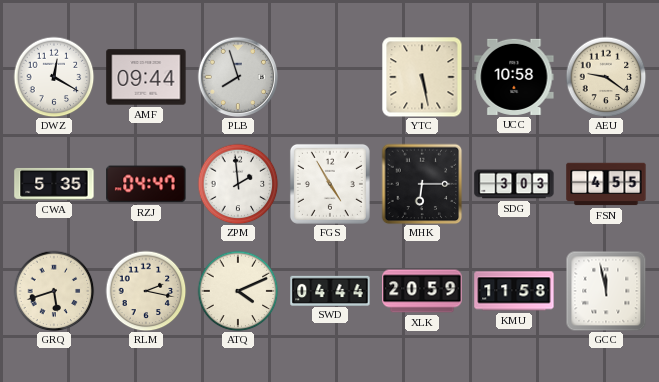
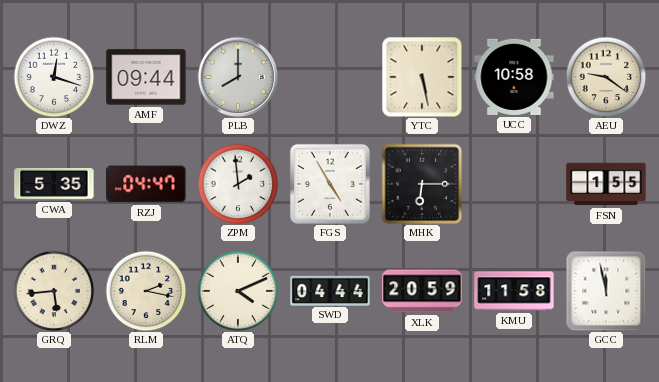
DWZ: 12:20 -> 12:18 (54, 77)
PLB: 7:57 -> 8:00 (237, 76)
SDG: 3:03 -> none (514, 184)
FSN: 4:55 -> 1:55 (606, 184)
GRQ: 5:42 -> 5:44 (54, 291)
